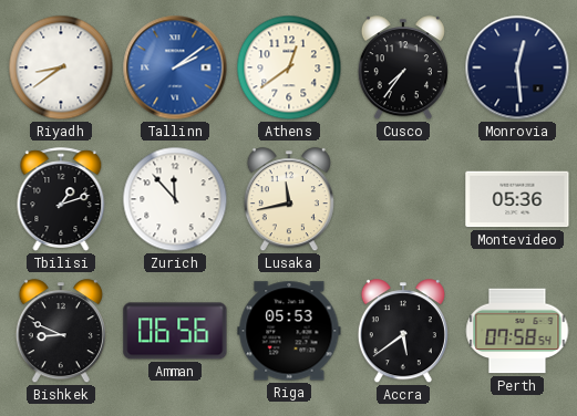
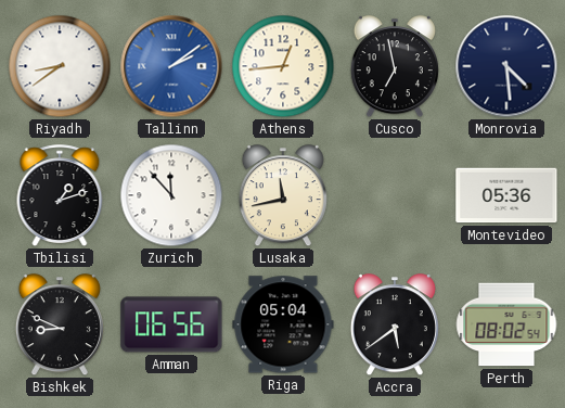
Athens: 12:39 -> 12:44 (283, 66)
Cusco: 7:36 -> 6:58 (395, 67)
Monrovia: 12:29 -> 4:29 (506, 66)
Riga: 05:53 -> 05:04 (283, 324)
Perth: 07:58 -> 08:02 (506, 324)
